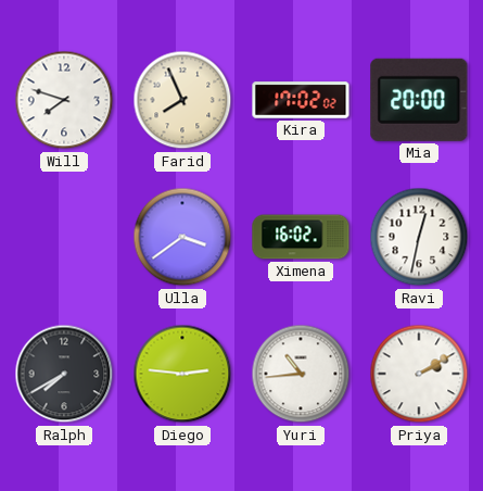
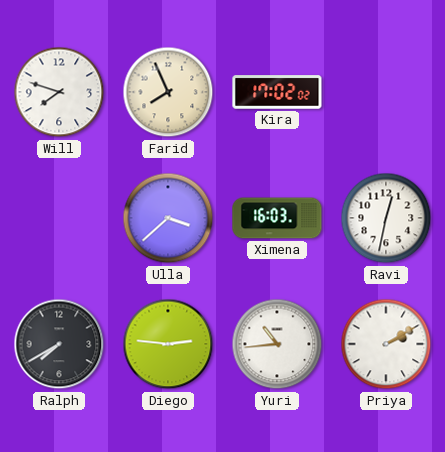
Mia: 20:00 -> none (419, 100)
Ulla: 3:39 -> 3:38 (168, 218)
Ximena: 16:02 -> 16:03 (277, 218)
